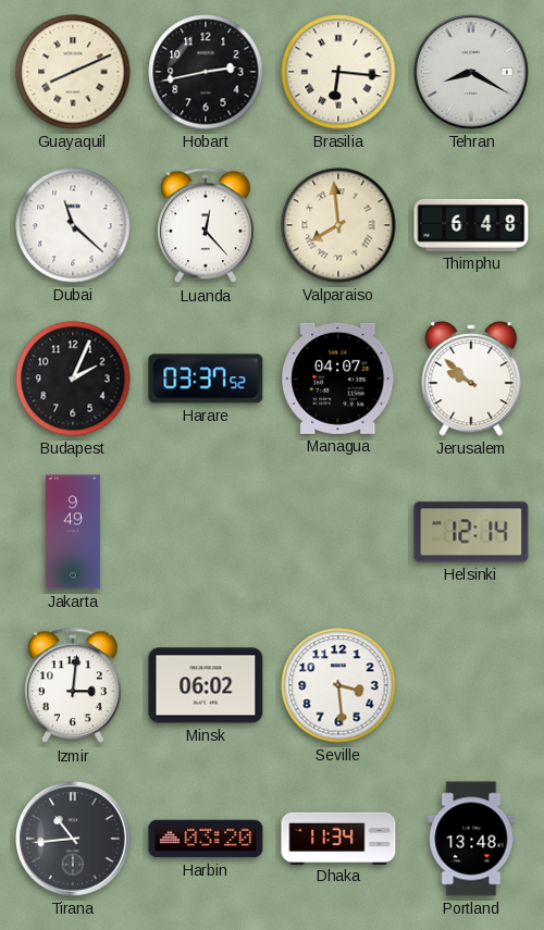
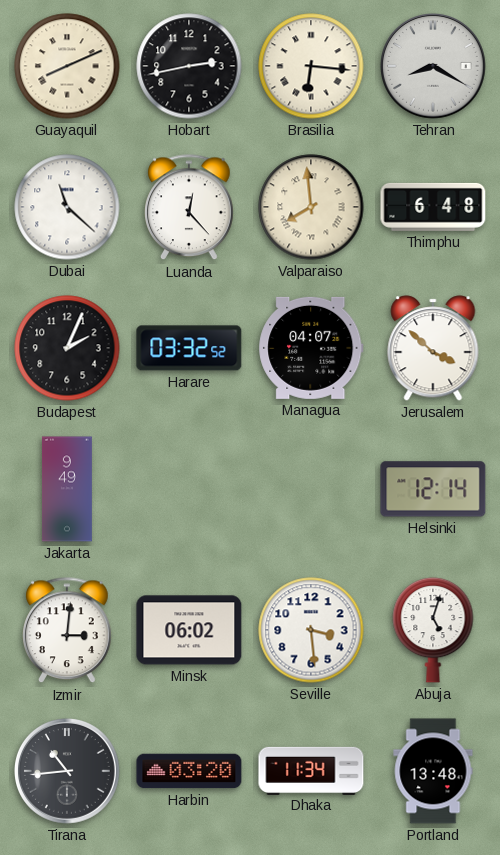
Harare: 03:37 -> 03:32 (189, 348)
Jerusalem: 9:52 -> 3:52 (433, 348)
Abuja: none -> 5:03 (433, 630)
